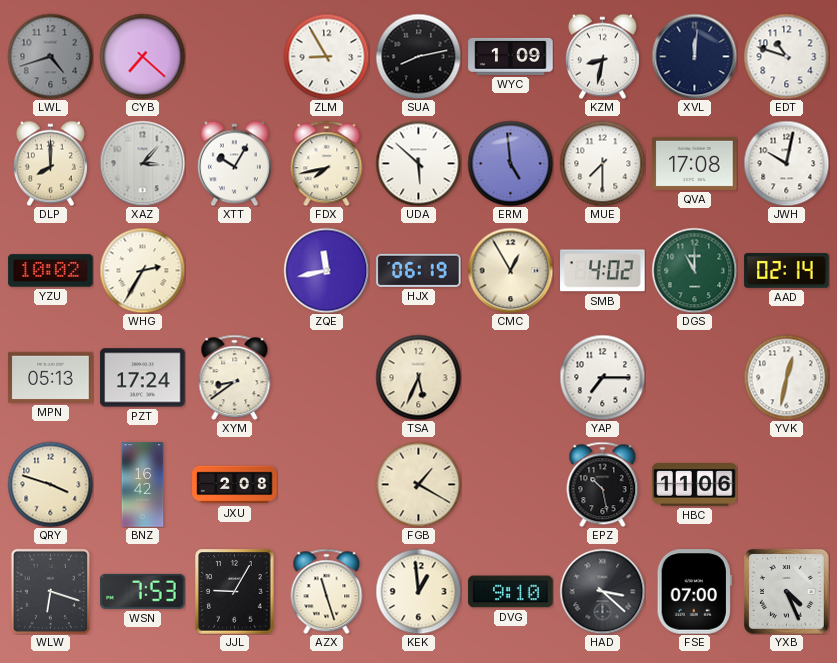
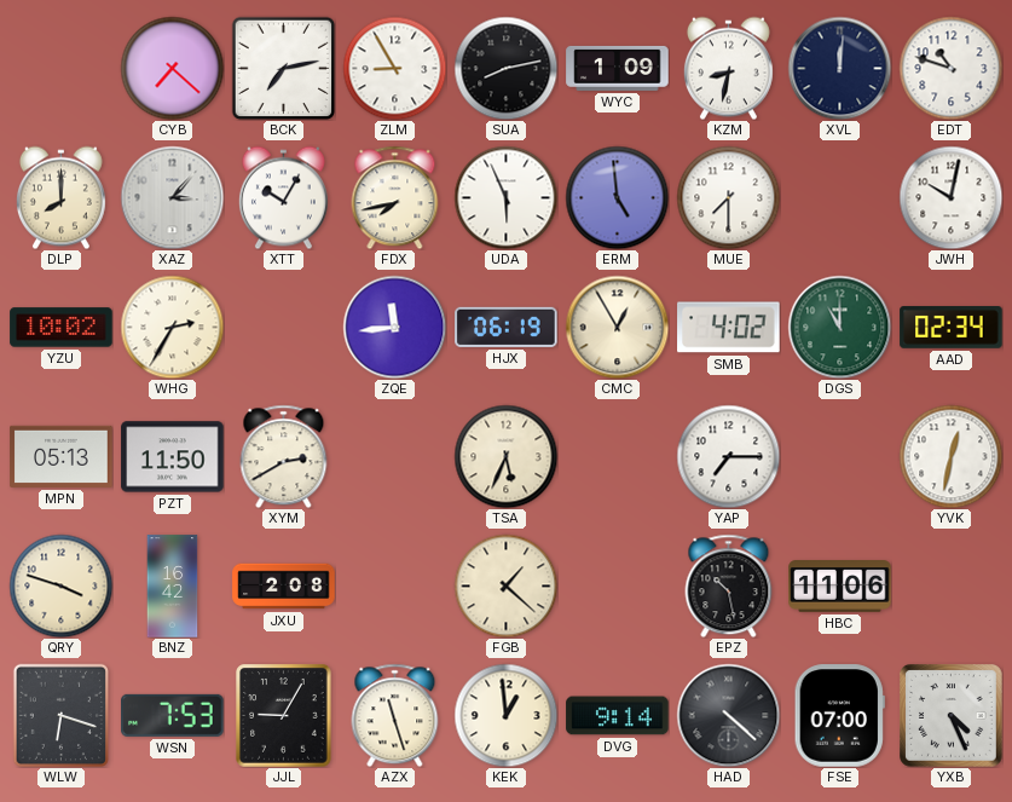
LWL: 4:42 -> none (50, 56)
BCK: none -> 7:13 (283, 68)
UDA: 5:52 -> 5:56 (505, 197)
QVA: 17:08 -> none (695, 163)
ZQE: 11:43 -> 11:44 (394, 327)
AAD: 02:14 -> 02:34 (952, 328)
PZT: 17:24 -> 11:50 (173, 457)
XYM: 8:39 -> 2:40 (284, 456)
FGB: 1:20 -> 1:22 (505, 585)
DVG: 9:10 -> 9:14 (618, 716)
HAD: 3:22 -> 4:22 (728, 715)
